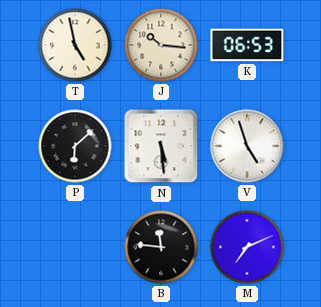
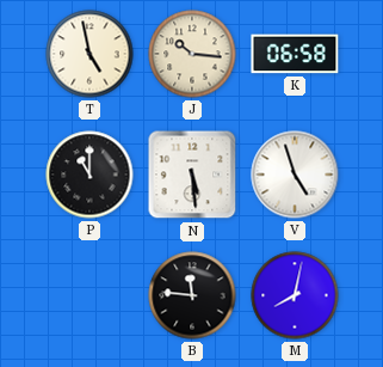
K: 06:53 -> 06:58 (295, 54)
P: 6:08 -> 11:00 (89, 175)
M: 7:11 -> 8:02 (295, 295)
